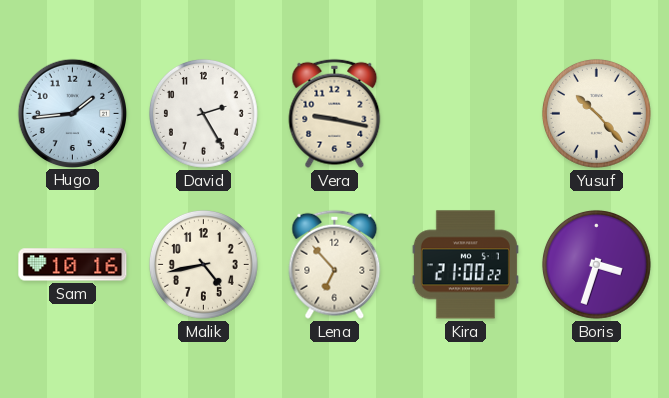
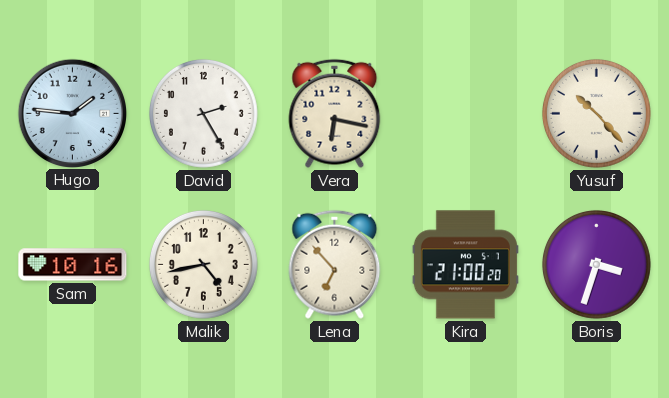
Hugo: 1:44 -> 1:46 (72, 113)
Vera: 9:17 -> 6:17 (335, 113)
Kira: 21:00:22 -> 21:00:20 (465, 265)
